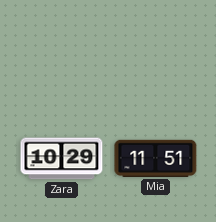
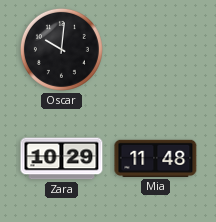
Oscar: none -> 10:01 (61, 49)
Mia: 11:51 -> 11:48 (156, 158)
